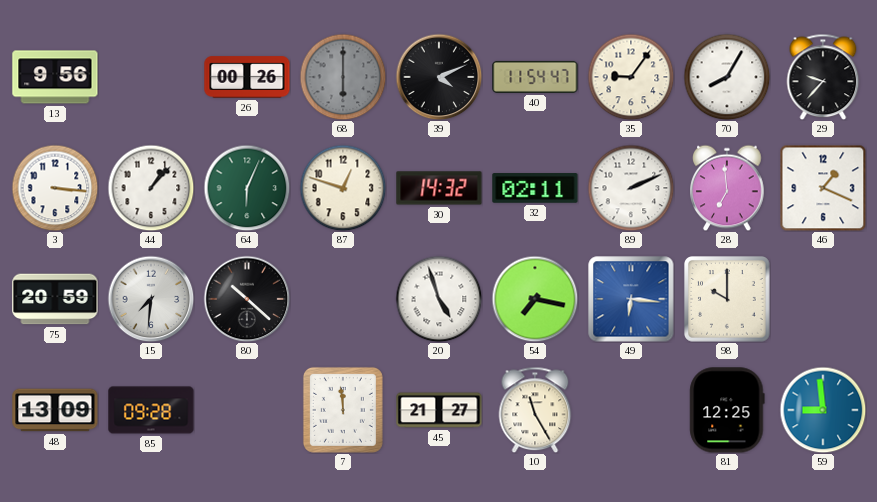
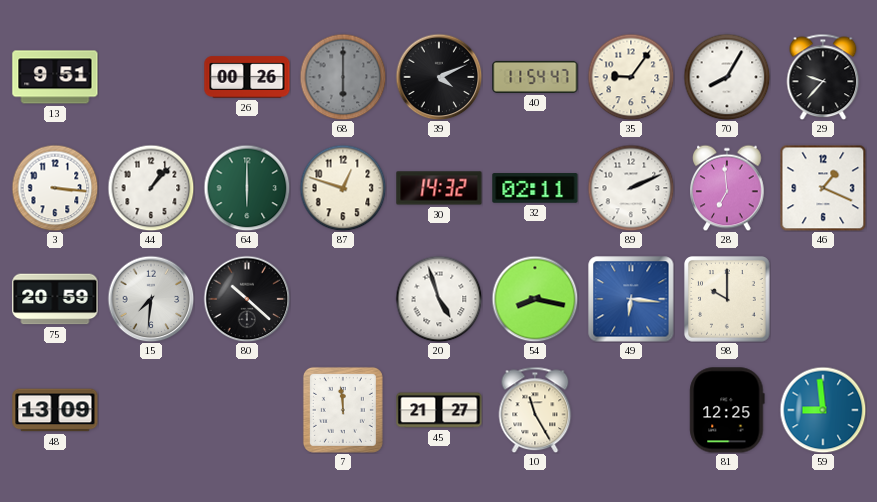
13: 9:56 -> 9:51 (55, 77)
64: 6:04 -> 6:00 (247, 188)
54: 7:17 -> 8:17 (535, 299)
85: 09:28 -> none (151, 410)
